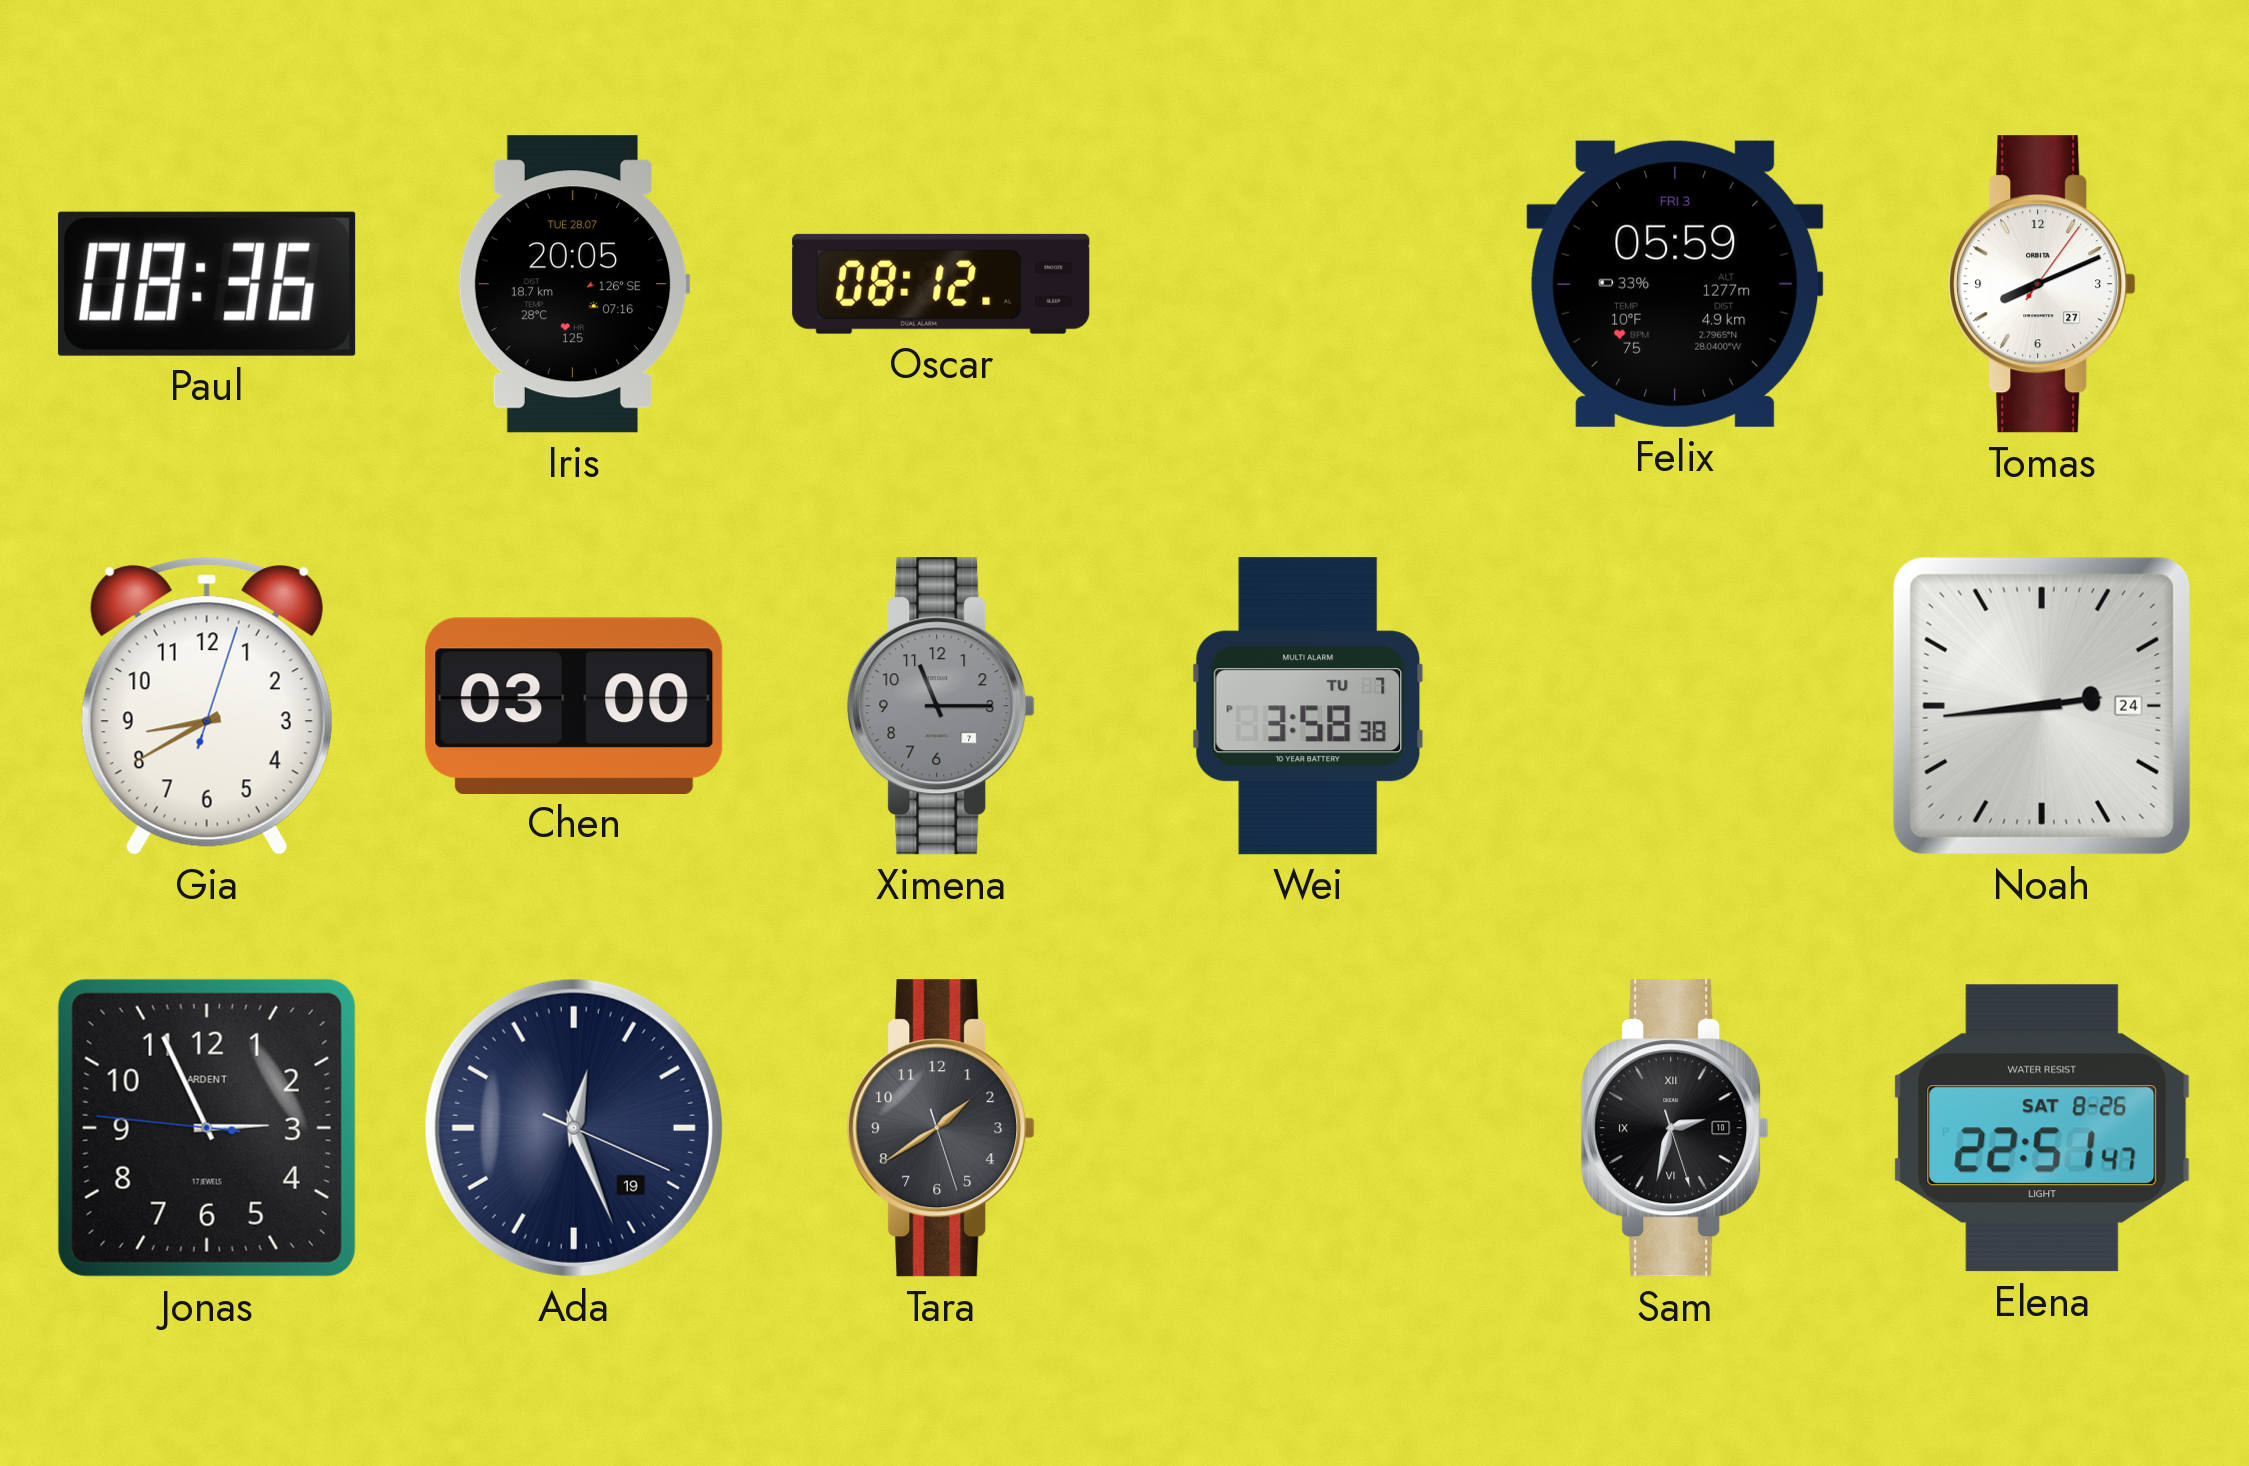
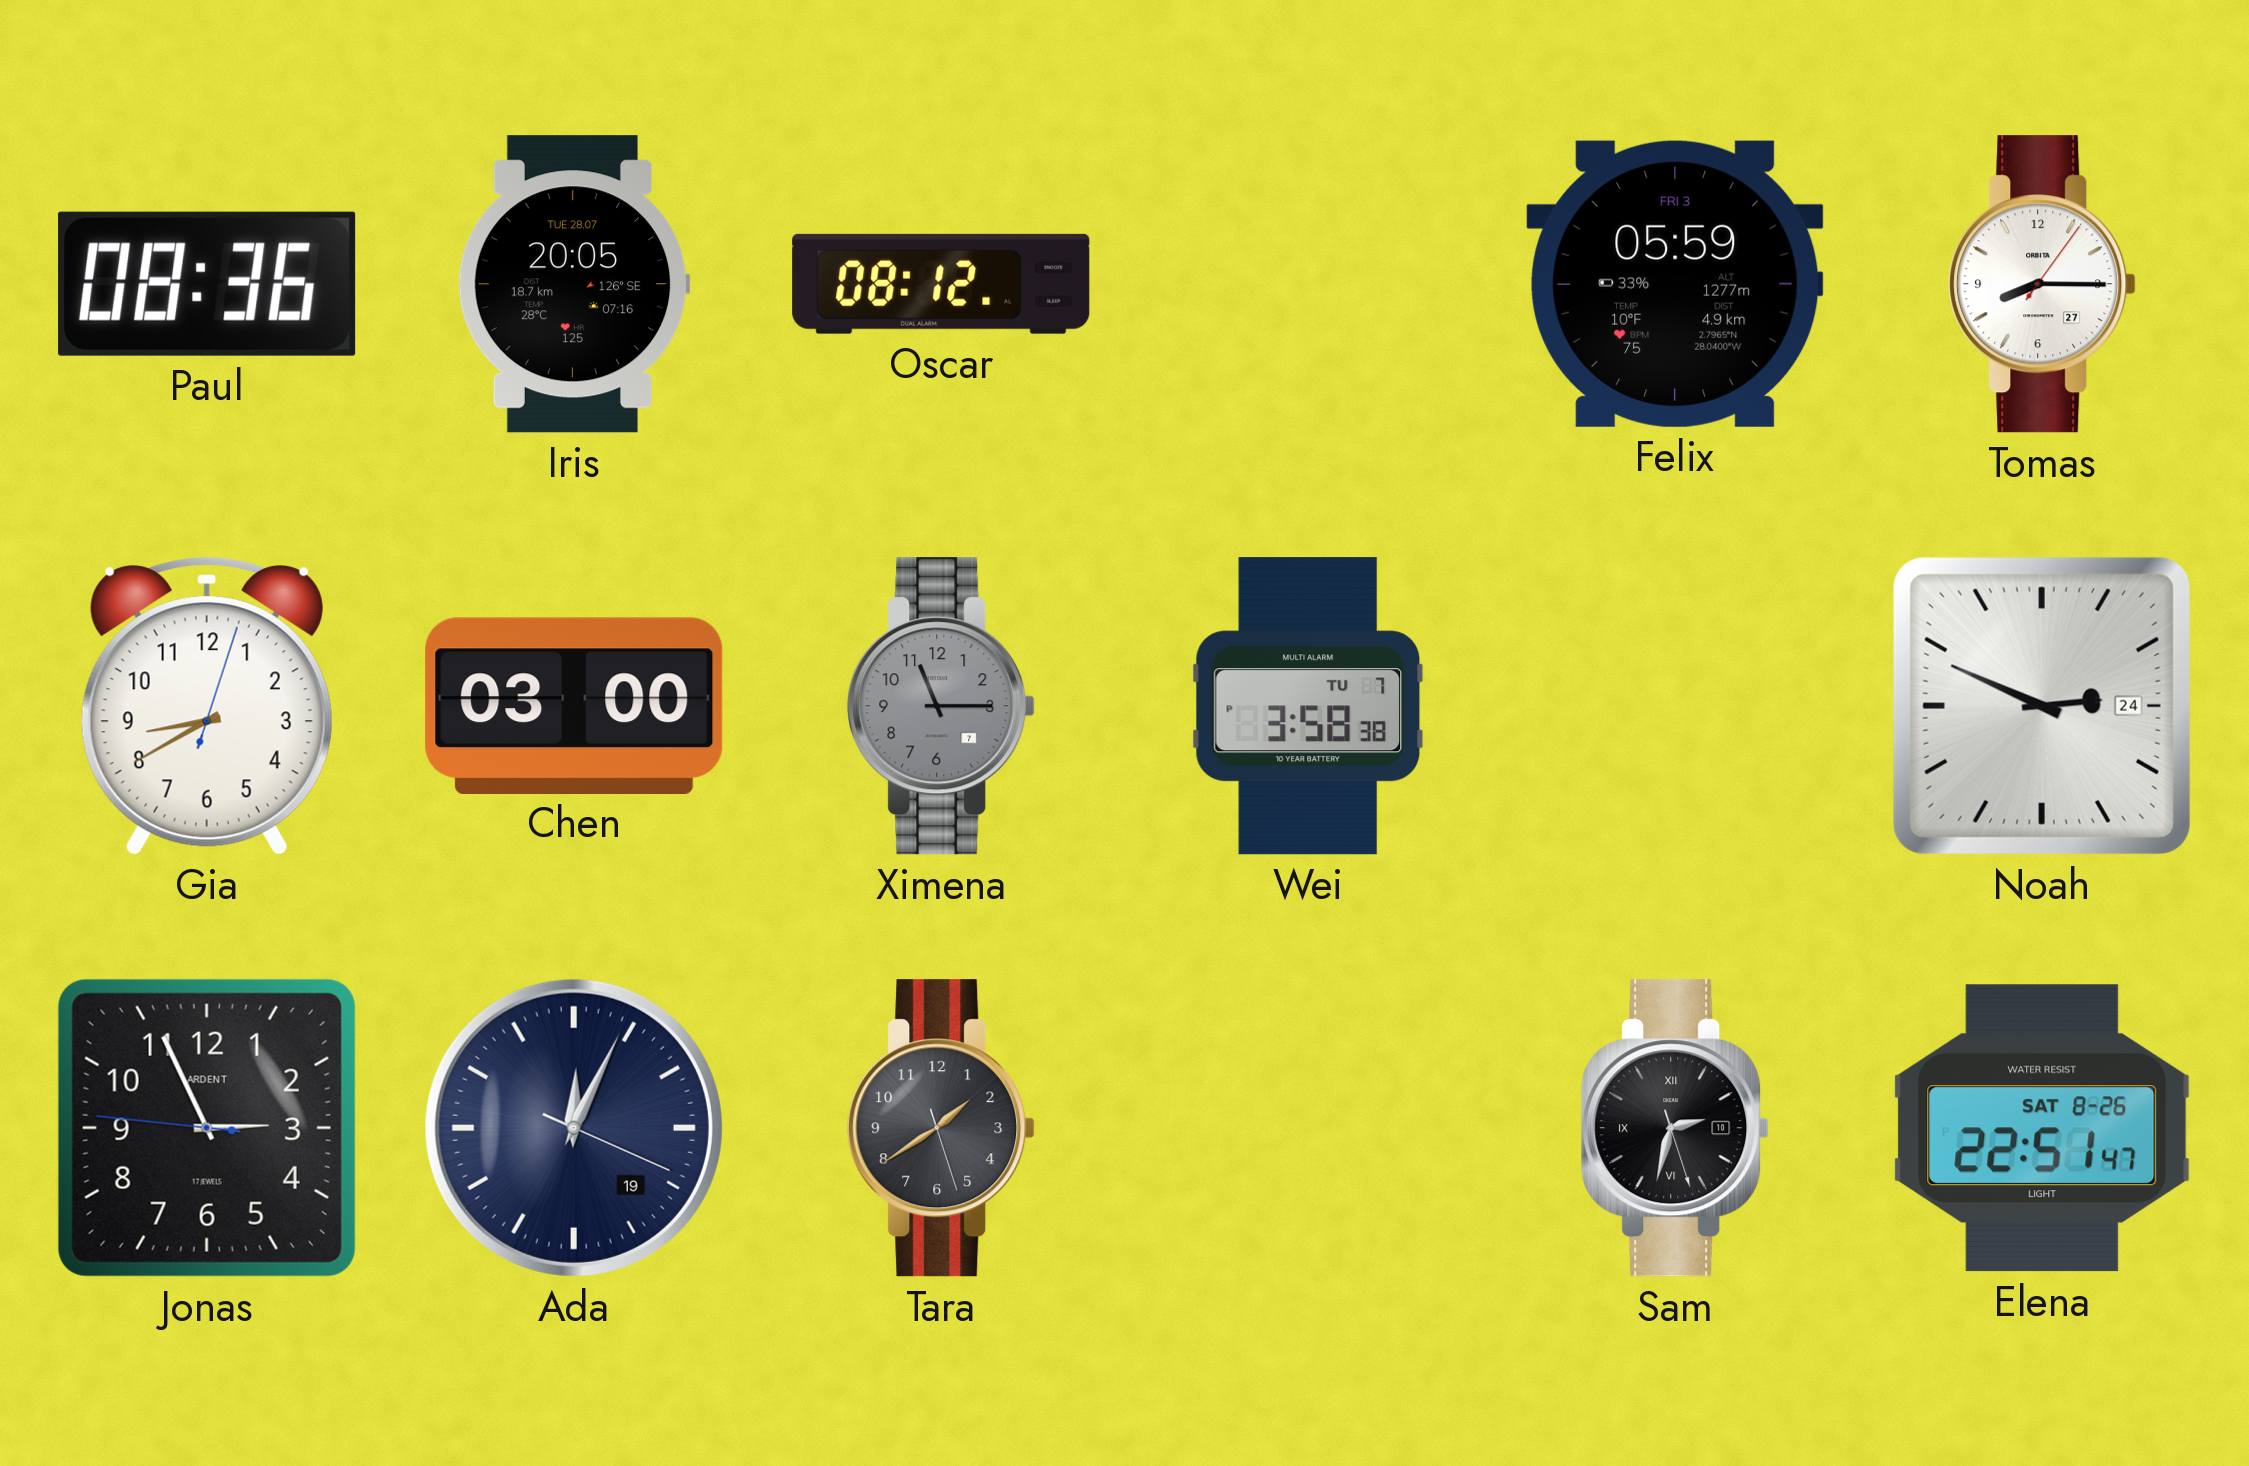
Tomas: 8:11 -> 8:15 (2042, 284)
Noah: 2:44 -> 2:49 (2042, 706)
Ada: 12:26 -> 12:04 (574, 1128)
